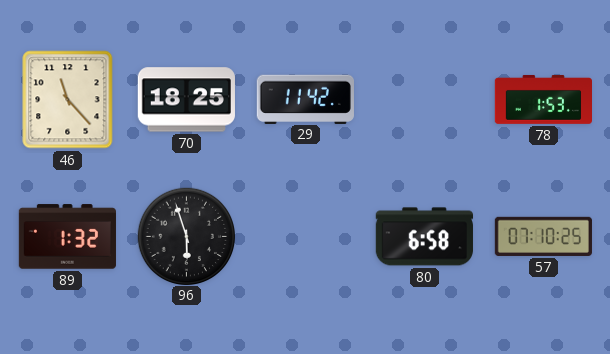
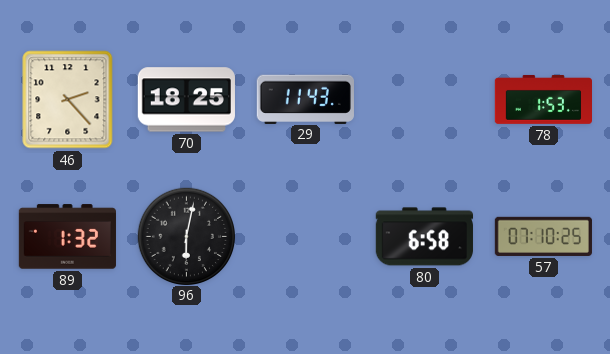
46: 11:23 -> 2:23 (68, 100)
29: 11:42 -> 11:43 (305, 99)
96: 5:57 -> 6:02 (186, 236)
